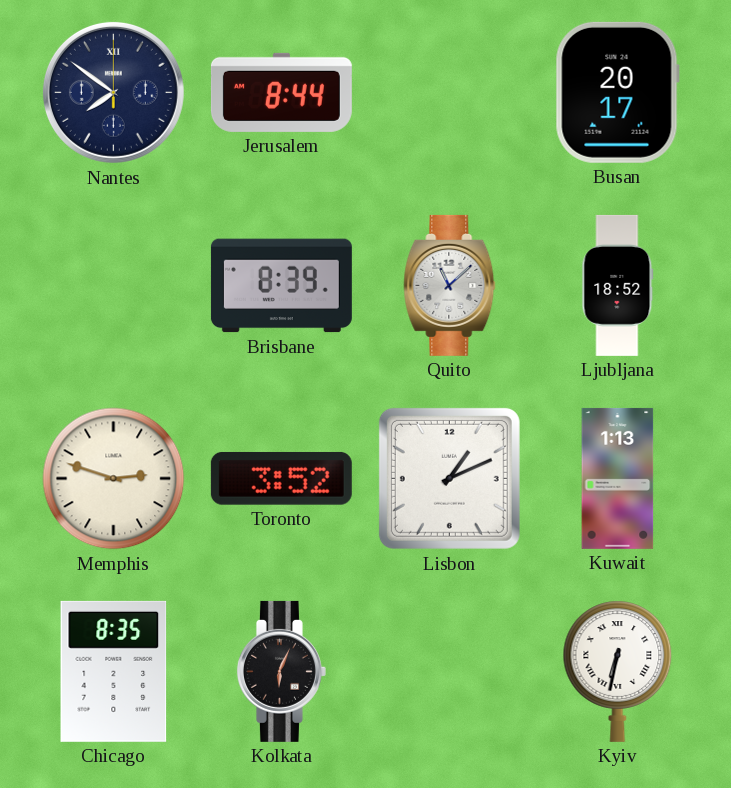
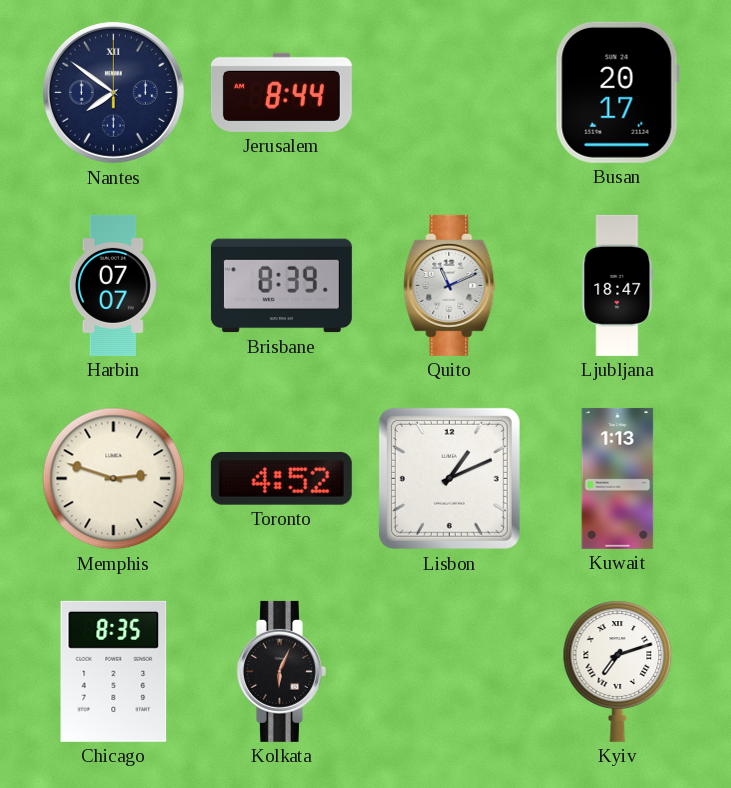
Harbin: none -> 07:07 (113, 285)
Quito: 11:08 -> 11:11 (450, 285)
Ljubljana: 18:52 -> 18:47 (618, 285)
Toronto: 3:52 -> 4:52 (281, 478)
Kyiv: 6:32 -> 7:12 (618, 671)
